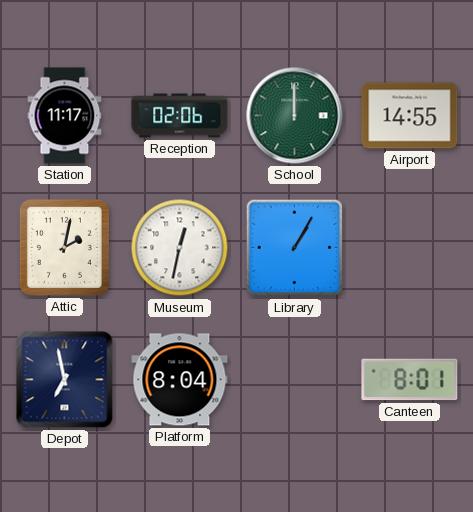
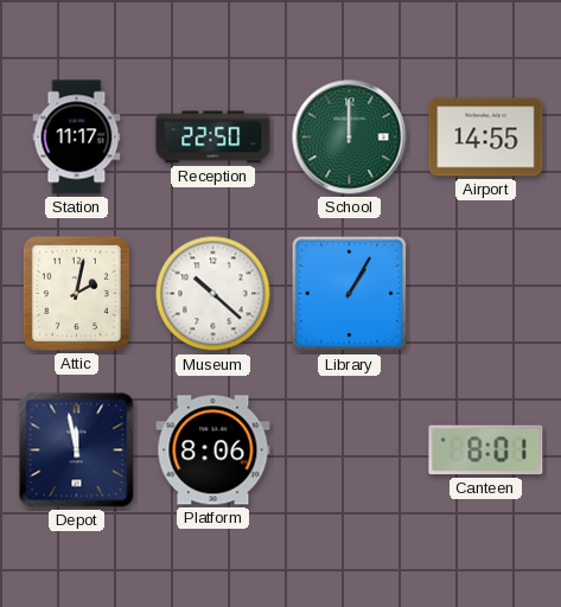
Reception: 02:06 -> 22:50 (213, 138)
Museum: 12:32 -> 10:22 (213, 294)
Depot: 6:58 -> 11:58 (77, 451)
Platform: 8:04 -> 8:06 (213, 451)
